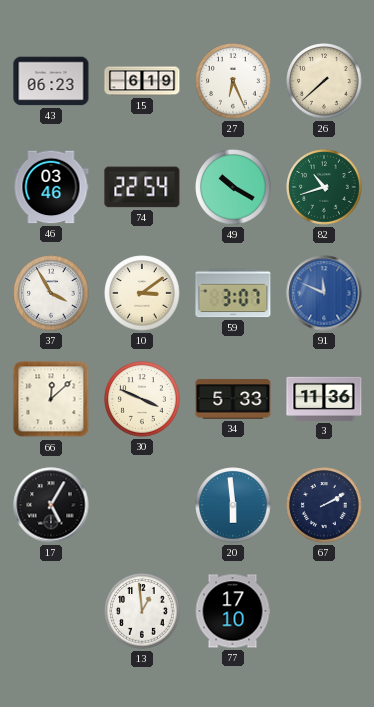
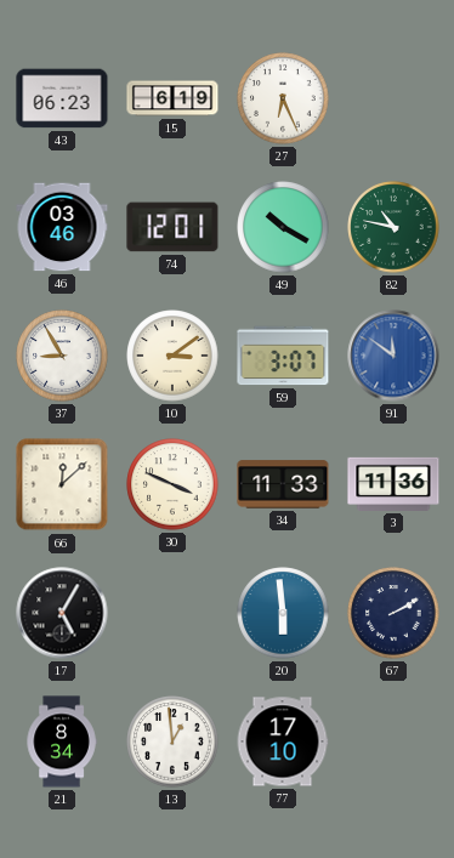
26: 7:38 -> none (324, 81)
74: 22:54 -> 12:01 (172, 227)
82: 10:42 -> 10:47 (393, 227)
37: 3:55 -> 8:55 (62, 356)
91: 11:49 -> 11:51 (393, 356)
34: 5:33 -> 11:33 (283, 484)
21: none -> 8:34 (62, 741)
